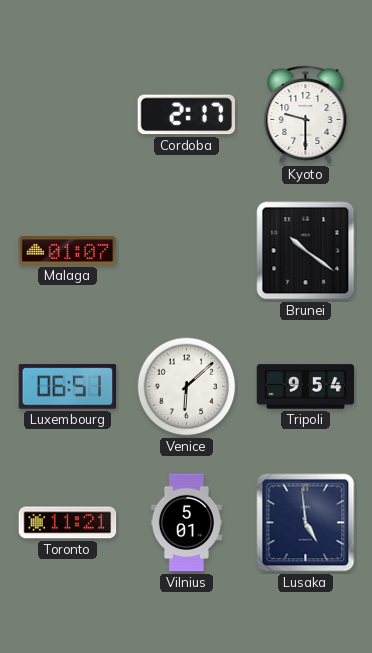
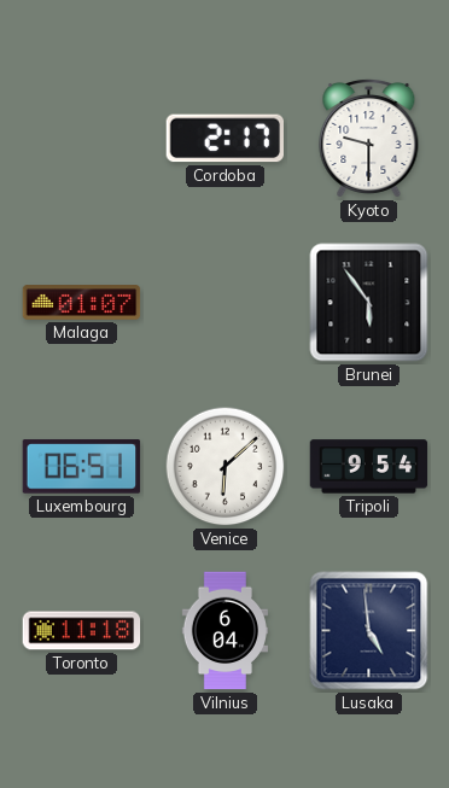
Brunei: 10:21 -> 5:54 (369, 303)
Toronto: 11:21 -> 11:18 (82, 631)
Vilnius: 5:01 -> 6:04 (224, 631)
